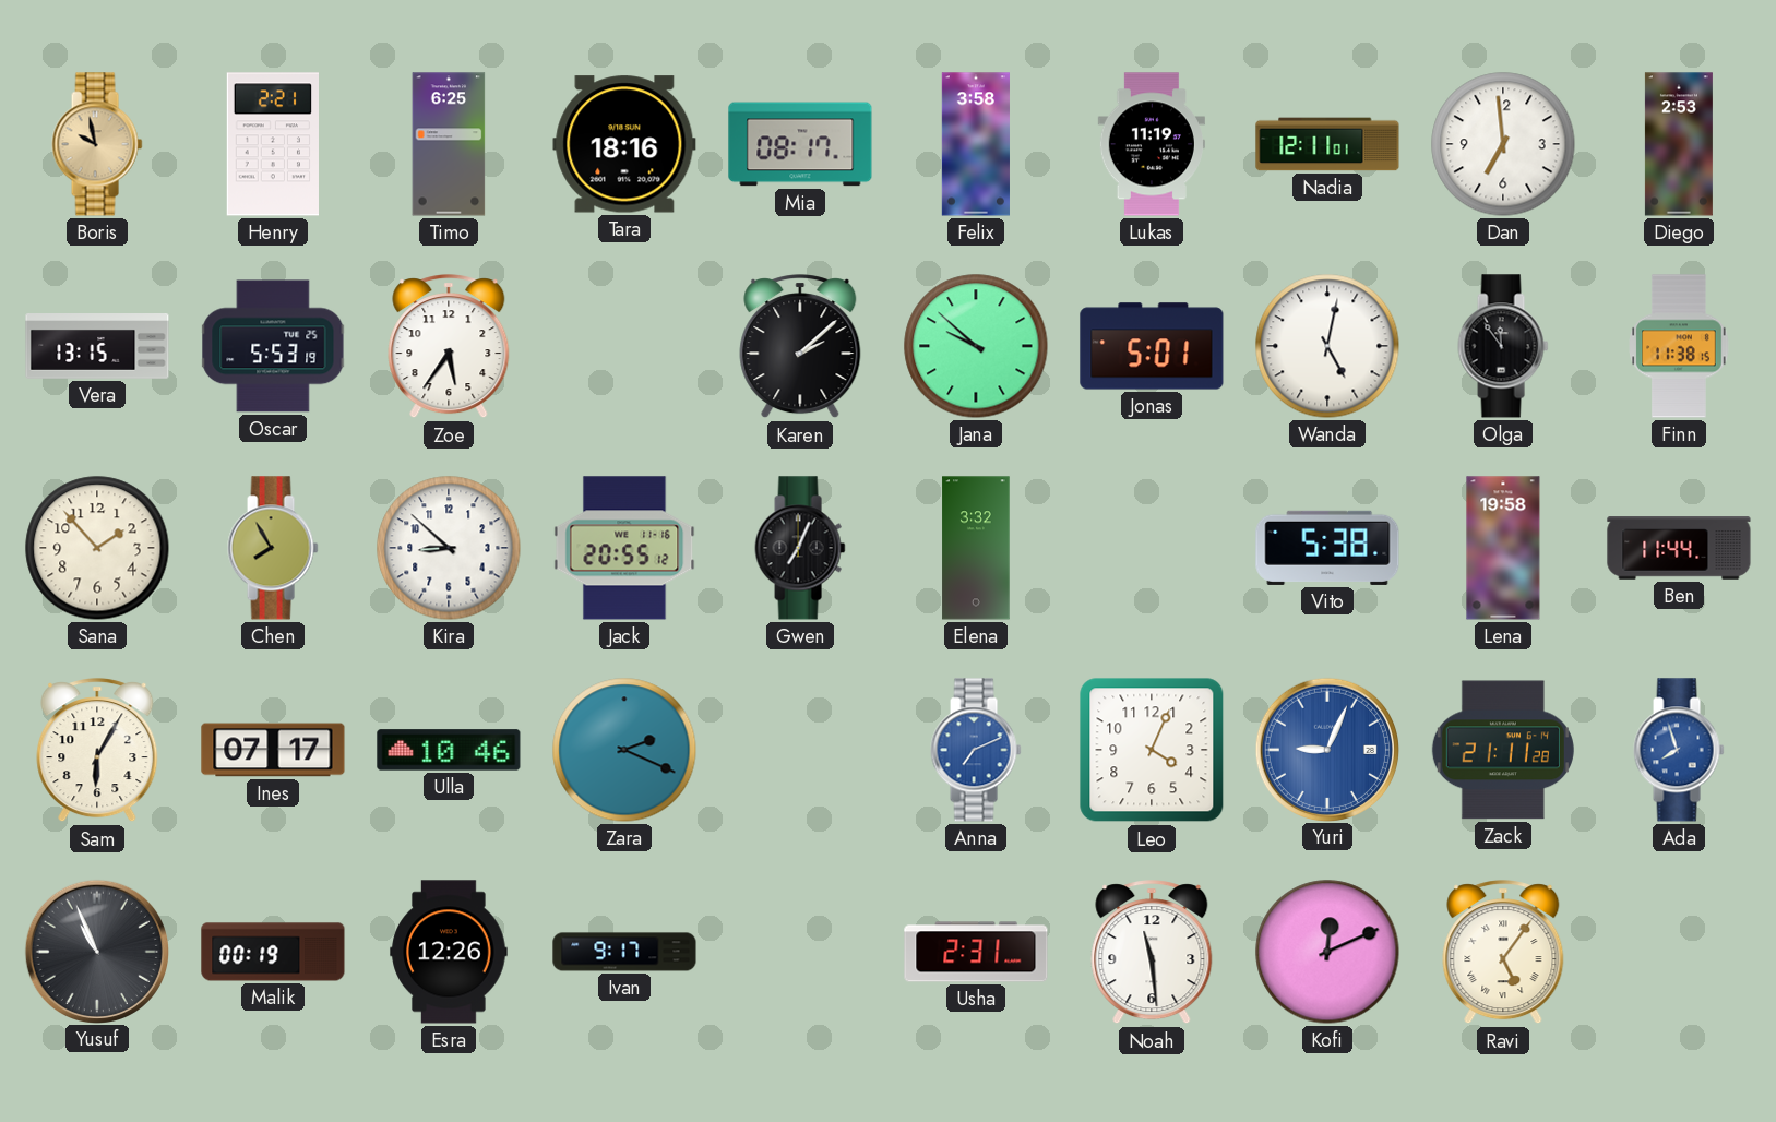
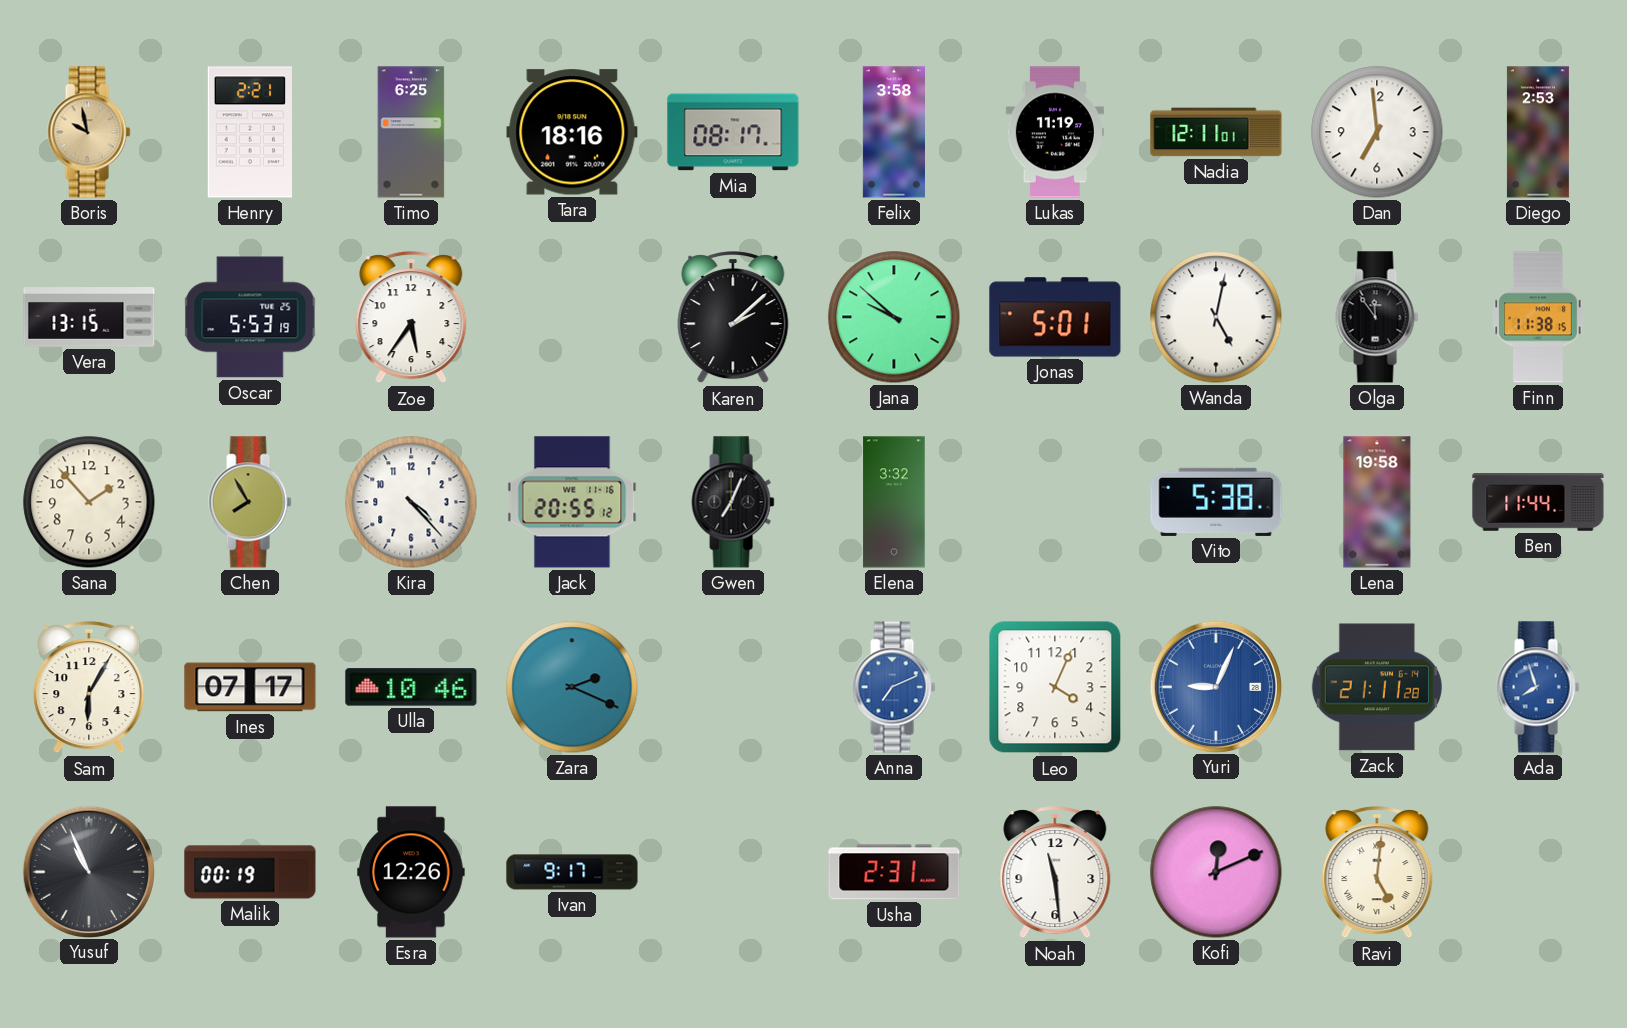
Kira: 8:52 -> 4:23 (411, 502)
Ravi: 5:06 -> 5:01 (1377, 873)
